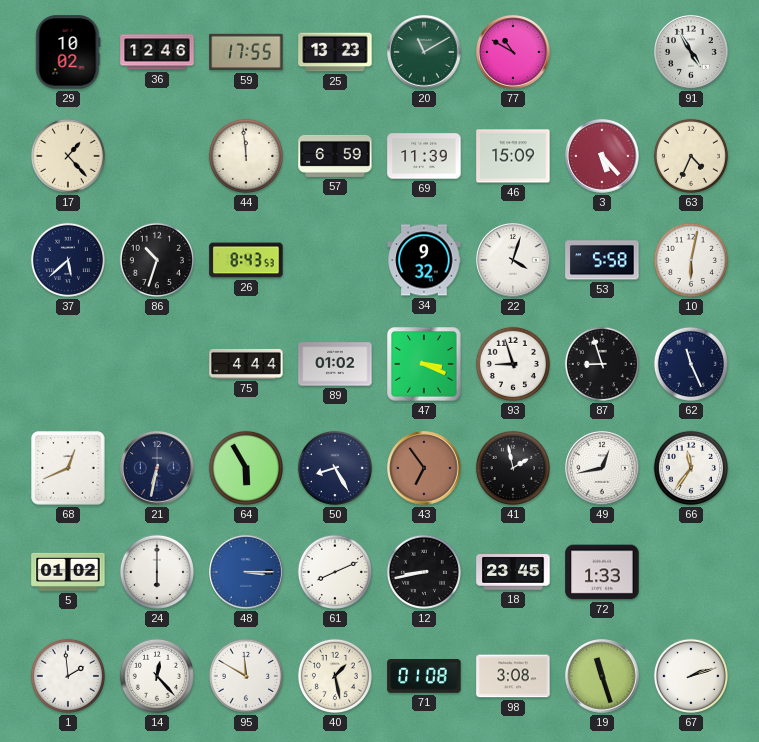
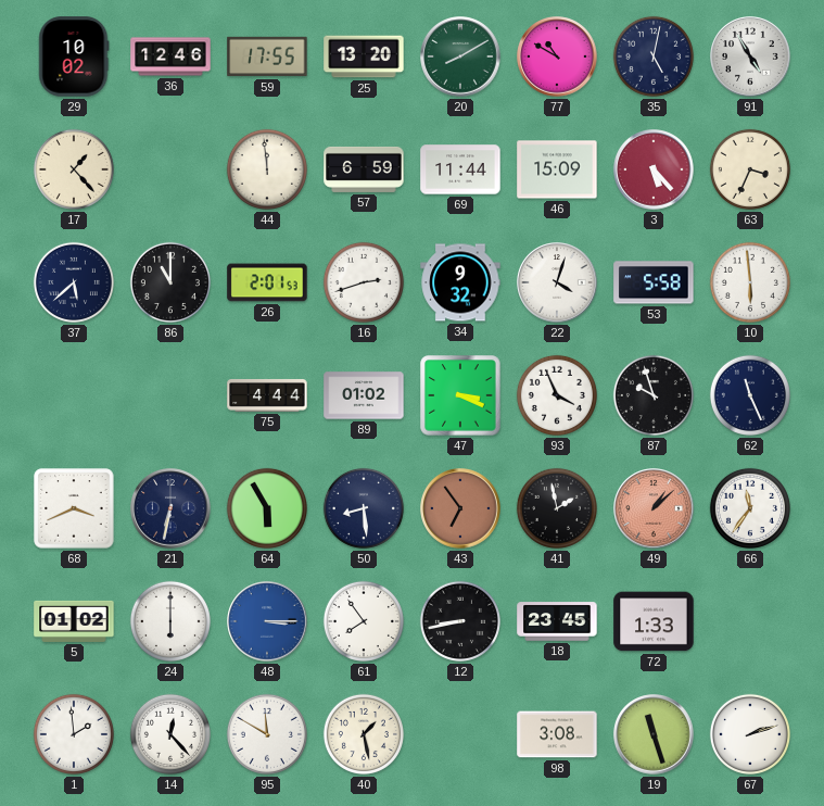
25: 13:23 -> 13:20 (364, 56)
20: 11:10 -> 8:10 (460, 56)
35: none -> 5:02 (654, 56)
69: 11:39 -> 11:44 (460, 169)
63: 4:34 -> 3:34 (750, 169)
86: 10:33 -> 11:00 (170, 282)
26: 8:43 -> 2:01 (267, 282)
16: none -> 2:42 (364, 282)
10: 6:02 -> 5:59 (750, 282)
93: 8:57 -> 3:56 (557, 395)
87: 8:57 -> 9:57 (654, 395)
68: 12:41 -> 3:41 (74, 508)
50: 8:25 -> 8:29 (364, 508)
49: 12:43 -> 1:08 (654, 508)
49 dial: white -> salmon (654, 508)
61: 8:11 -> 7:54 (364, 621)
71: 01:08 -> none (424, 676)
